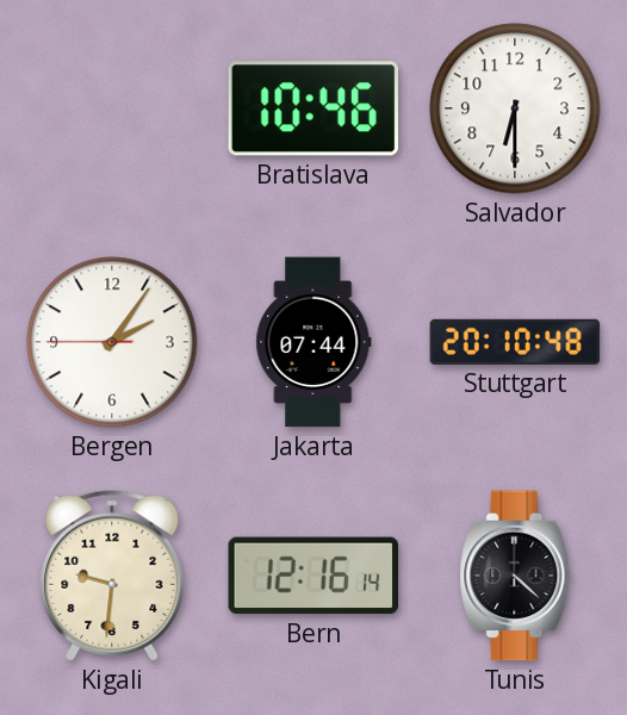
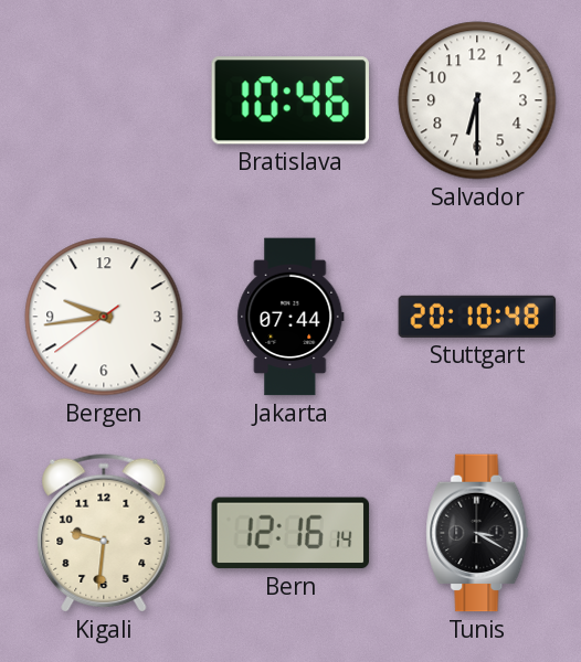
Bergen: 2:05 -> 9:43 (104, 317)
Tunis: 4:22 -> 3:20 (477, 533)
